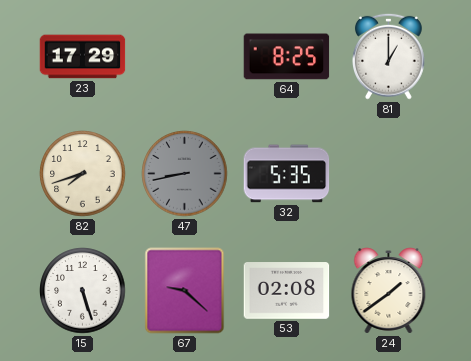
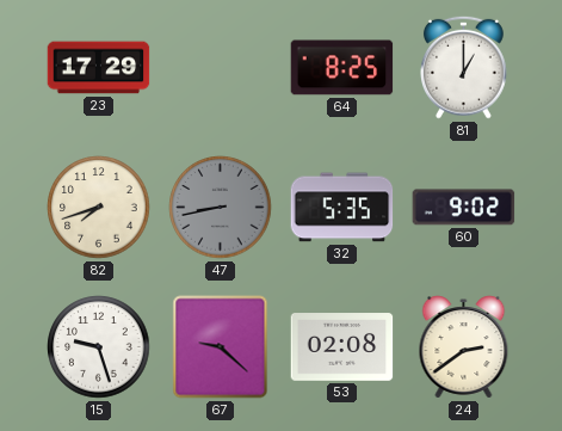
60: none -> 9:02 (464, 208)
15: 5:27 -> 9:27 (99, 347)
24: 1:39 -> 2:39 (464, 347)
